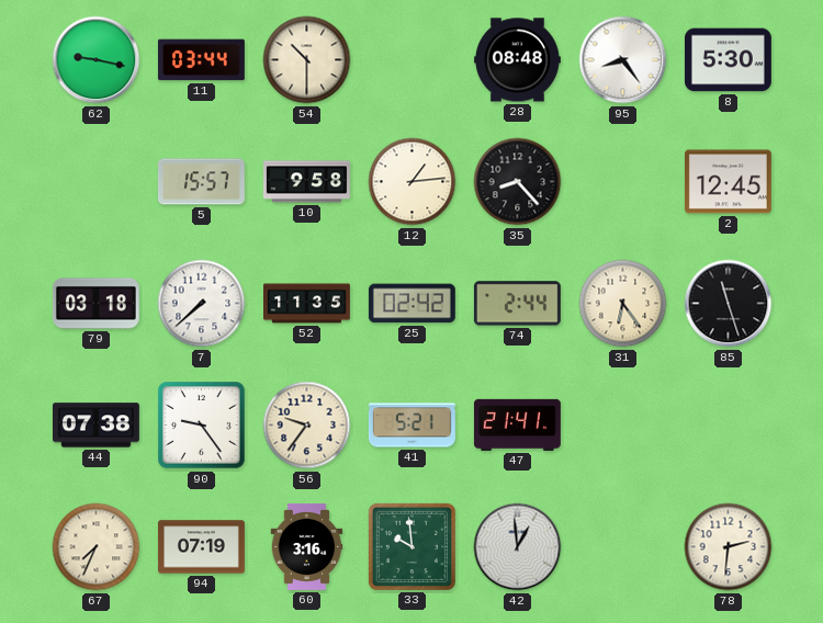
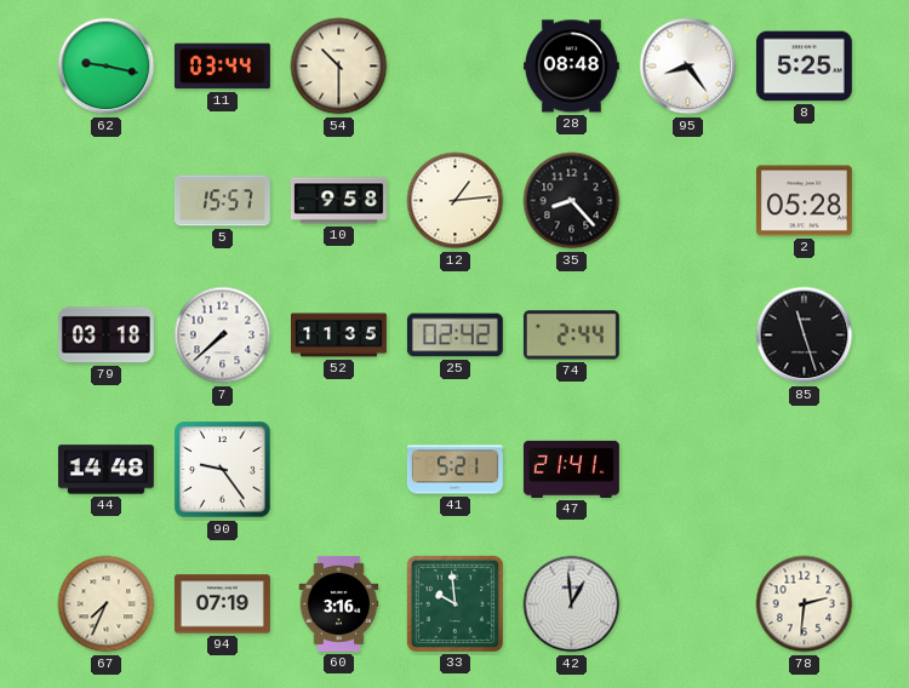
8: 5:30 -> 5:25 (804, 67)
2: 12:45 -> 05:28 (804, 201)
31: 6:24 -> none (623, 304)
44: 07:38 -> 14:48 (105, 470)
56: 9:36 -> none (307, 426)
